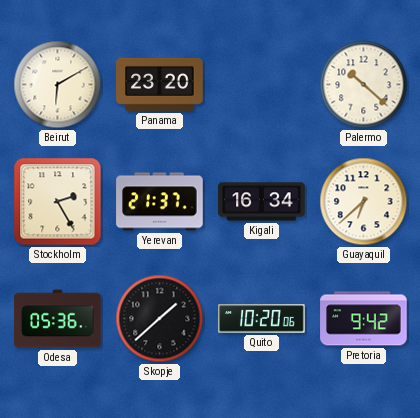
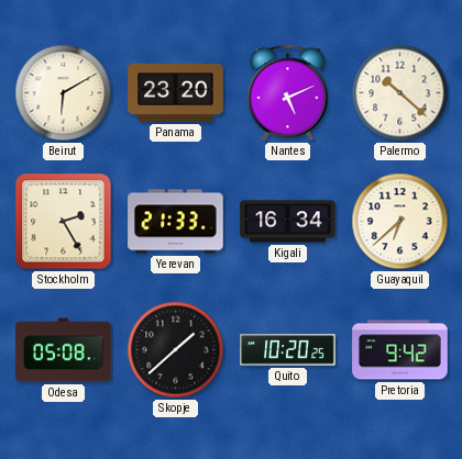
Nantes: none -> 5:11 (288, 93)
Yerevan: 21:37 -> 21:33 (176, 222)
Odesa: 05:36 -> 05:08 (64, 350)
Quito: 10:20:06 -> 10:20:25 (288, 350)
